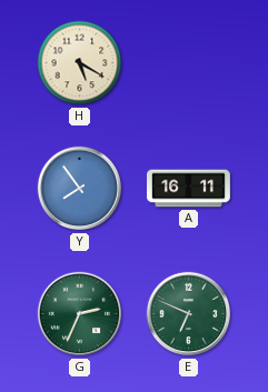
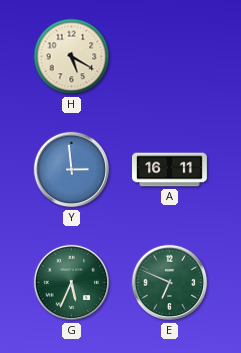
Y: 7:54 -> 2:59 (72, 170)
G: 2:34 -> 5:34 (72, 283)
